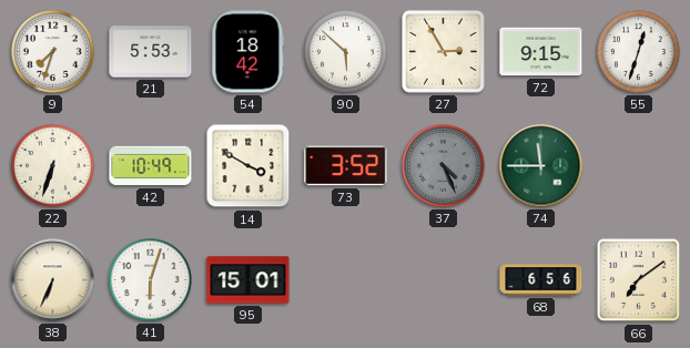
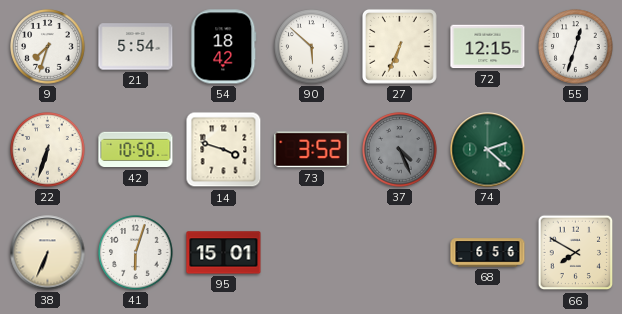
21: 5:53 -> 5:54 (136, 47)
27: 2:55 -> 6:34 (399, 46)
72: 9:15 -> 12:15 (488, 47)
42: 10:49 -> 10:50 (136, 150)
14: 3:50 -> 3:48 (224, 150)
74: 11:45 -> 2:22 (488, 150)
66: 7:09 -> 7:50 (576, 253)
